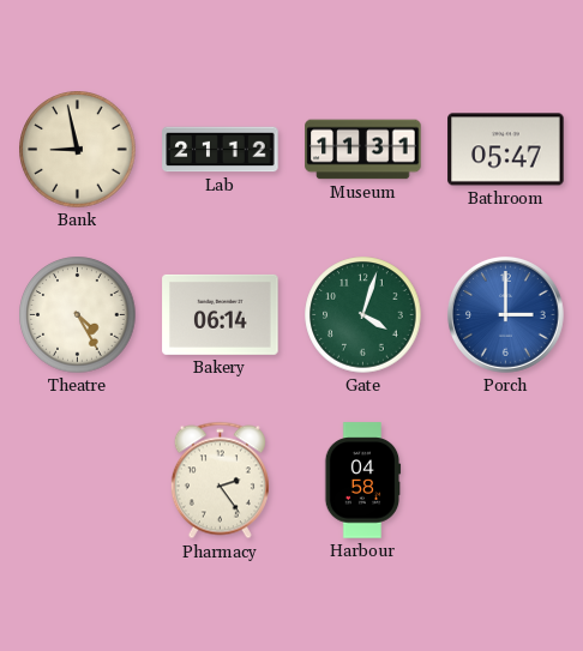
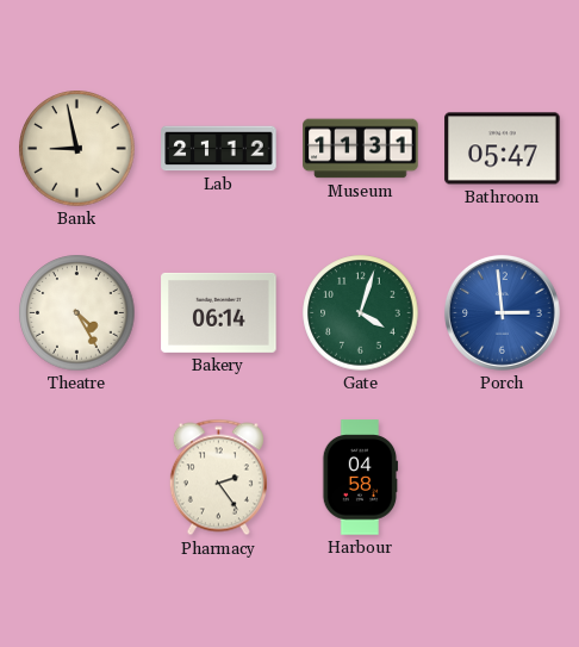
Porch: 3:00 -> 2:59 (503, 313)
